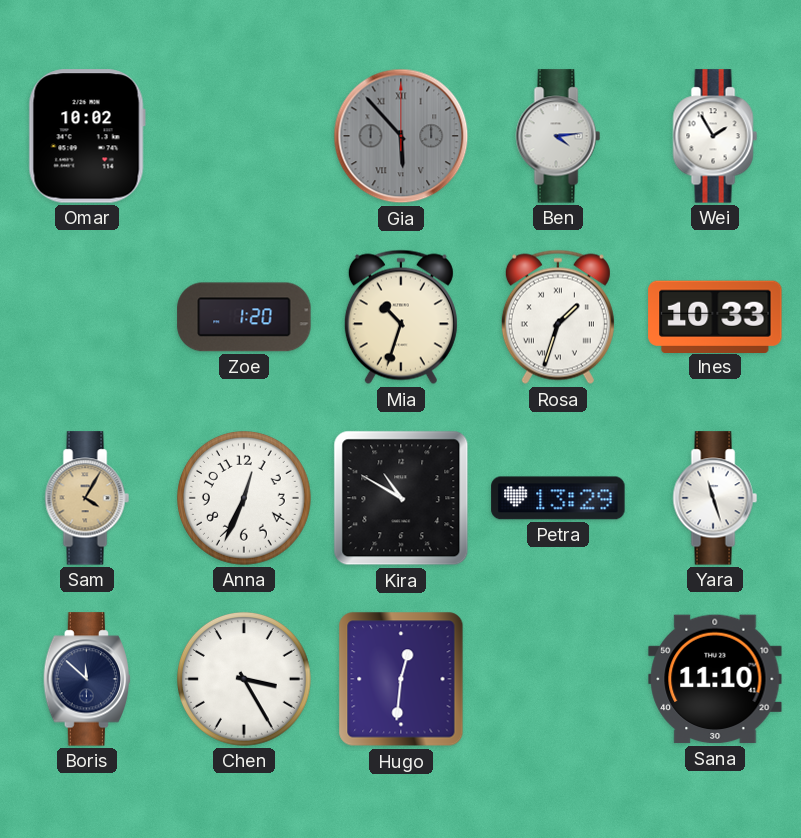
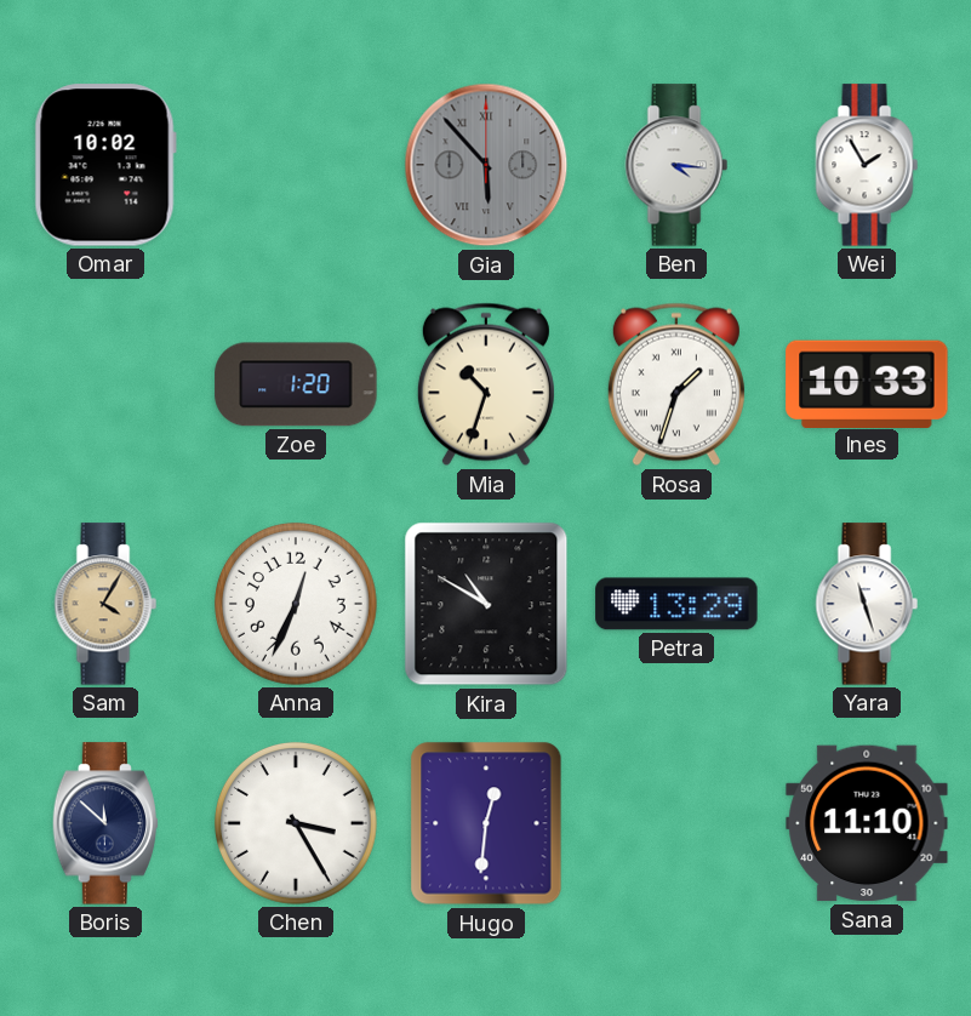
Ben: 4:14 -> 4:16 (676, 165)
